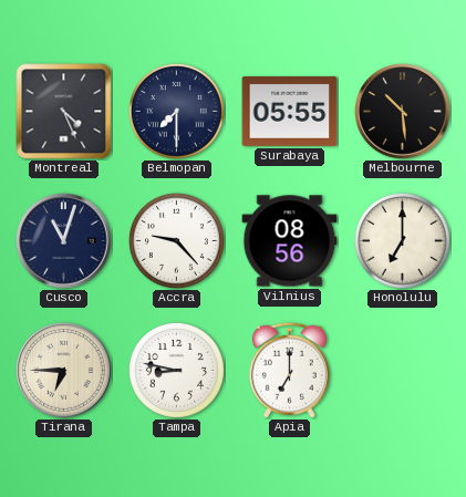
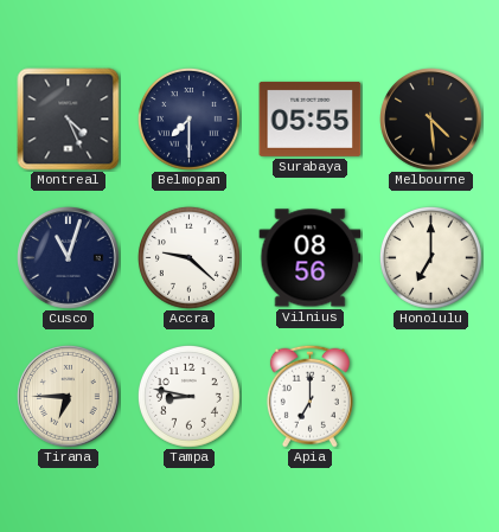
Melbourne: 10:29 -> 4:29 (431, 120)
Accra: 9:23 -> 9:22 (188, 257)
